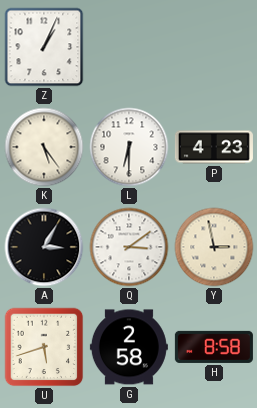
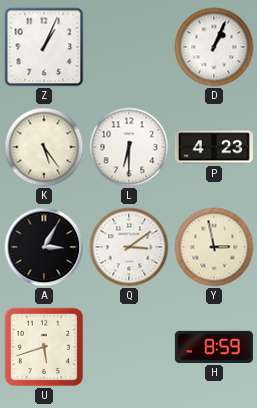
D: none -> 1:04 (214, 47)
G: 2:58 -> none (129, 347)
H: 8:58 -> 8:59 (214, 347)
